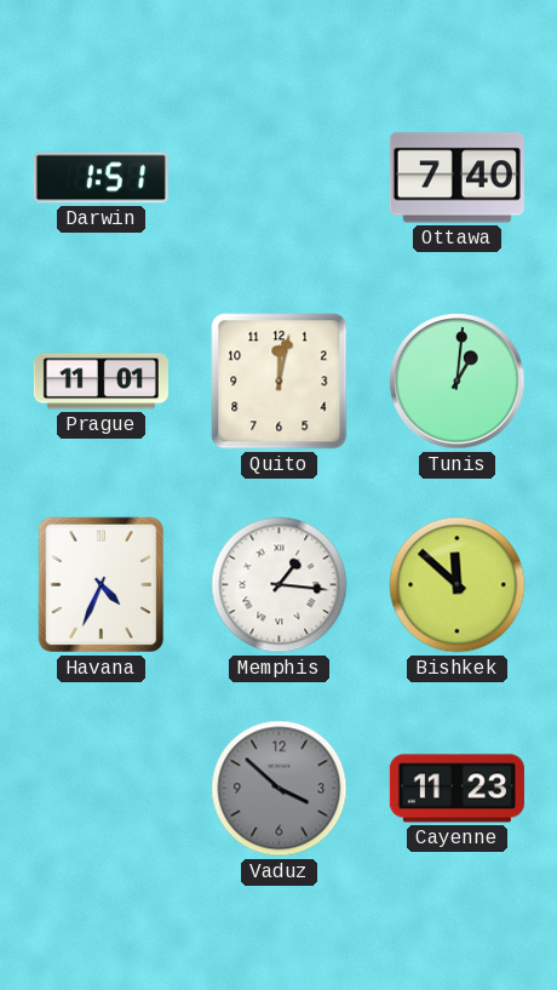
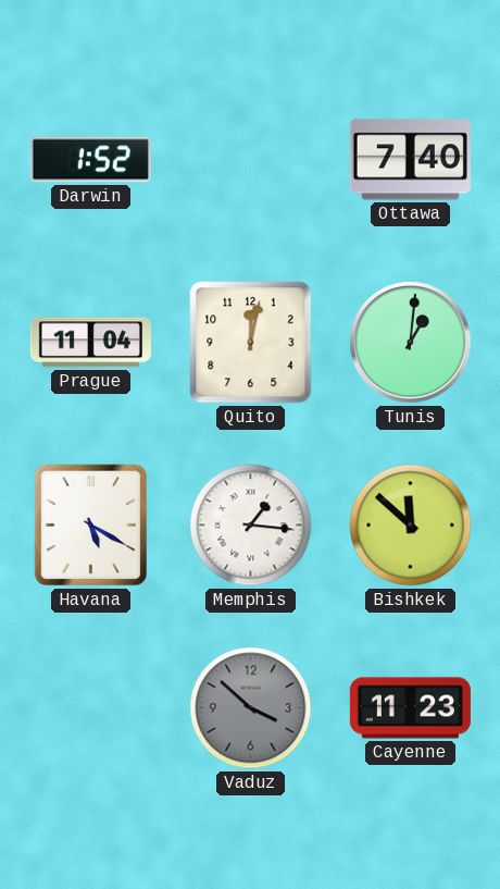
Darwin: 1:51 -> 1:52 (90, 160)
Prague: 11:01 -> 11:04 (90, 343)
Havana: 4:34 -> 5:20 (91, 526)
